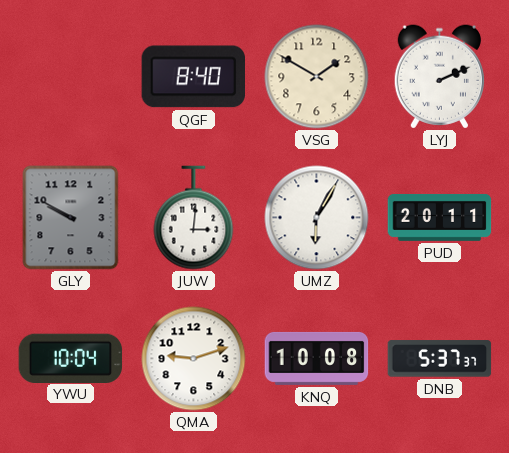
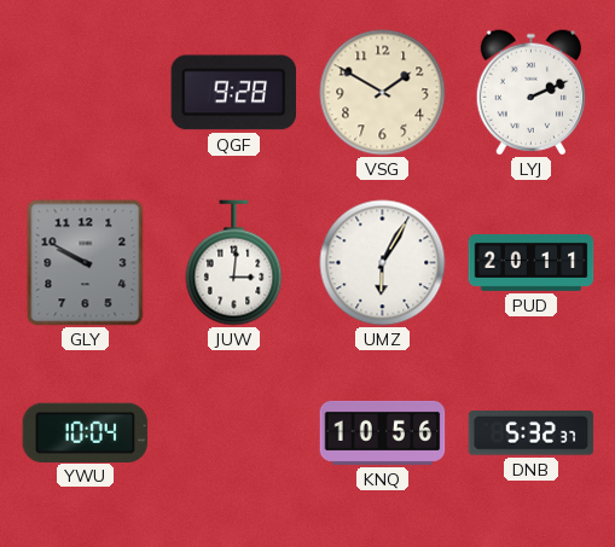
QGF: 8:40 -> 9:28 (233, 93)
QMA: 9:12 -> none (194, 359)
KNQ: 10:08 -> 10:56 (383, 432)
DNB: 5:37 -> 5:32 (532, 433)
